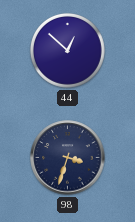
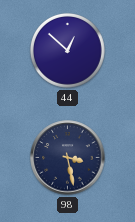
98: 3:33 -> 3:28 (68, 158)
